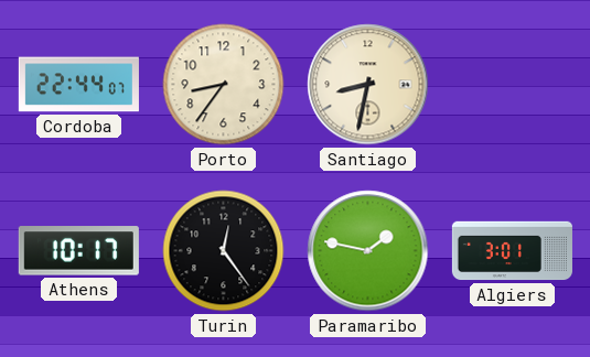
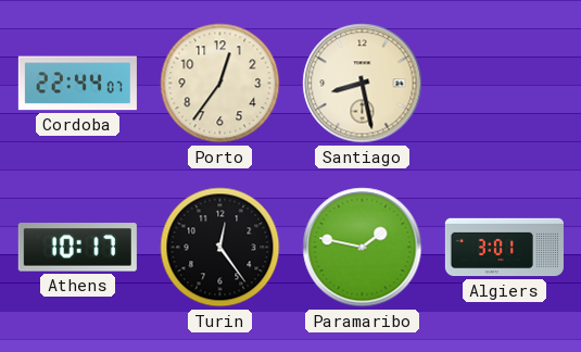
Porto: 8:36 -> 12:36 (220, 84)
Santiago: 8:32 -> 8:28 (363, 84)
